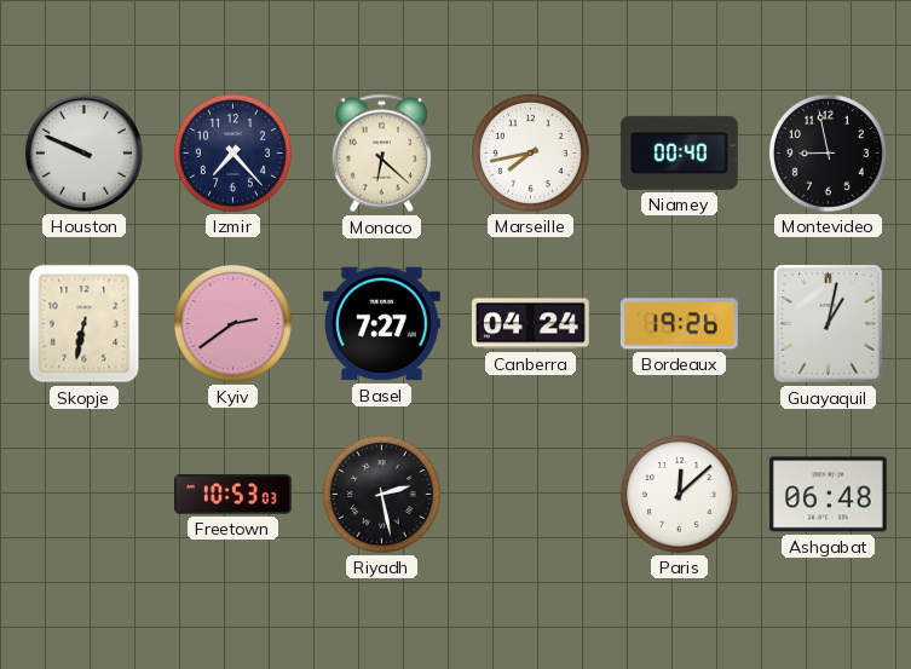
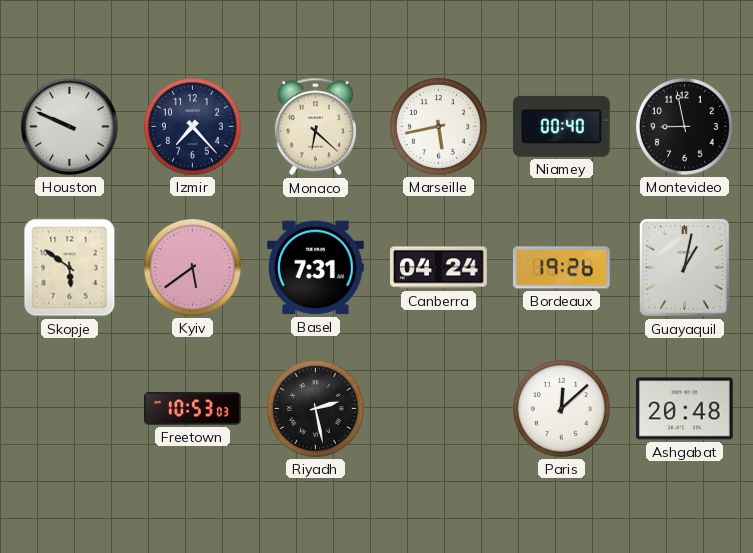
Marseille: 7:43 -> 5:43 (438, 126)
Skopje: 6:32 -> 5:51 (70, 268)
Kyiv: 2:39 -> 5:39 (192, 267)
Basel: 7:27 -> 7:31 (316, 268)
Ashgabat: 06:48 -> 20:48 (684, 409)
